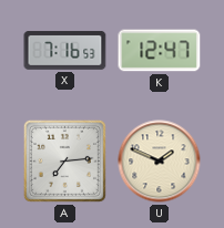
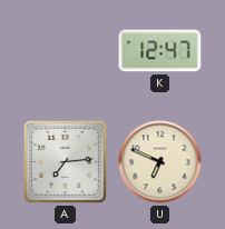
X: 7:16 -> none (65, 50)
U: 1:49 -> 6:49 (160, 162)
